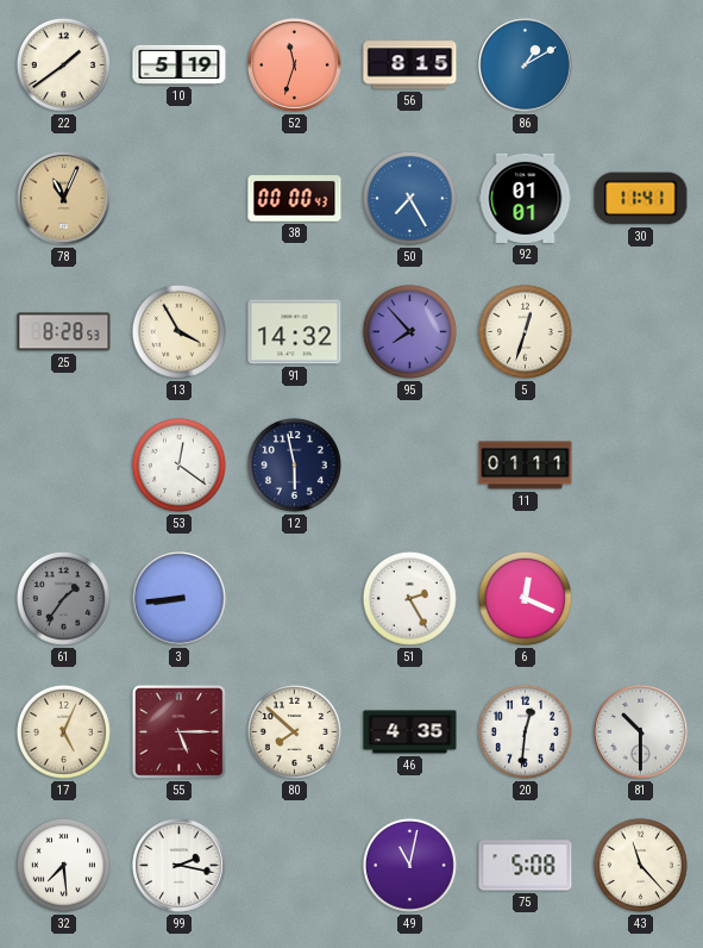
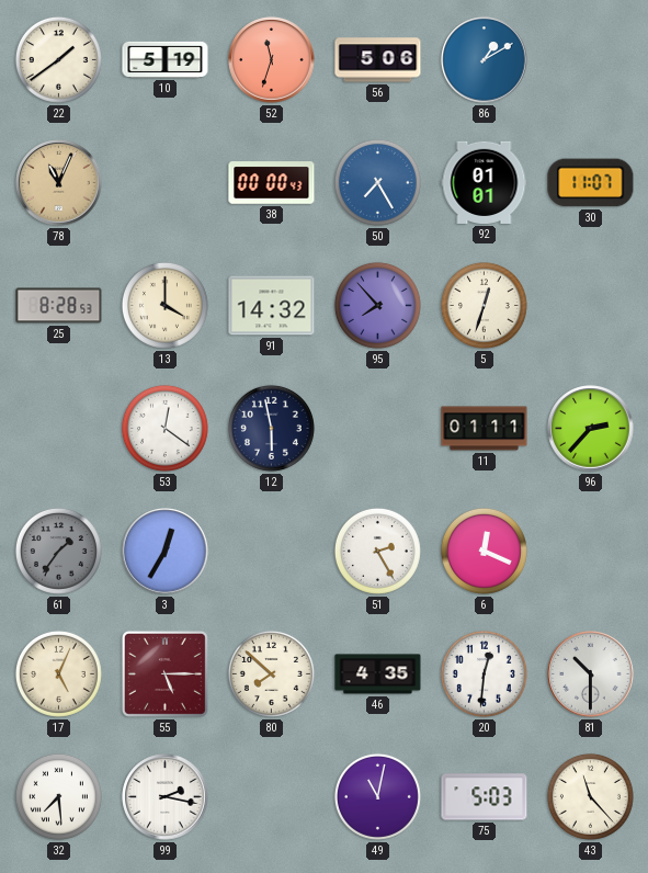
56: 8:15 -> 5:06 (378, 60)
30: 11:41 -> 11:07 (591, 183)
13: 3:55 -> 4:00 (164, 305)
96: none -> 2:37 (591, 429)
3: 8:44 -> 12:35 (166, 552)
75: 5:08 -> 5:03 (485, 797)
